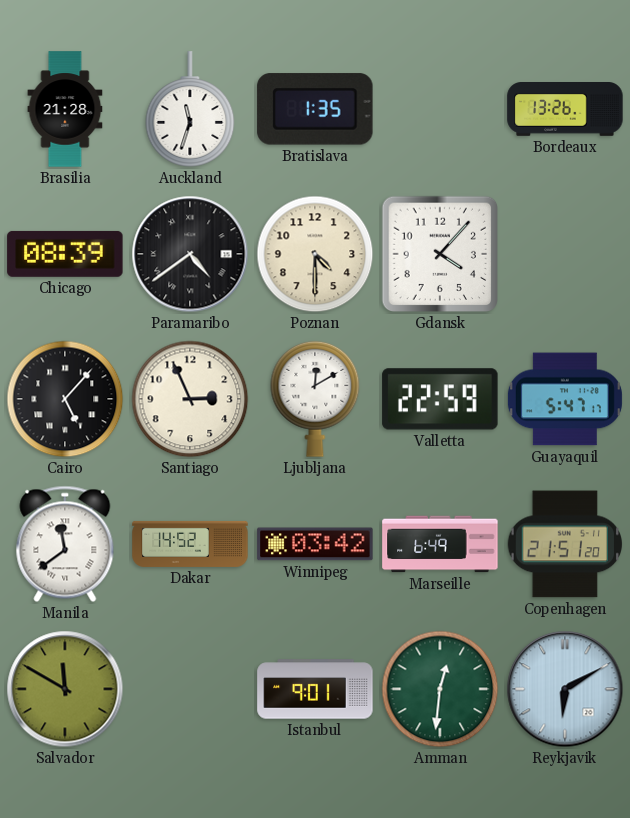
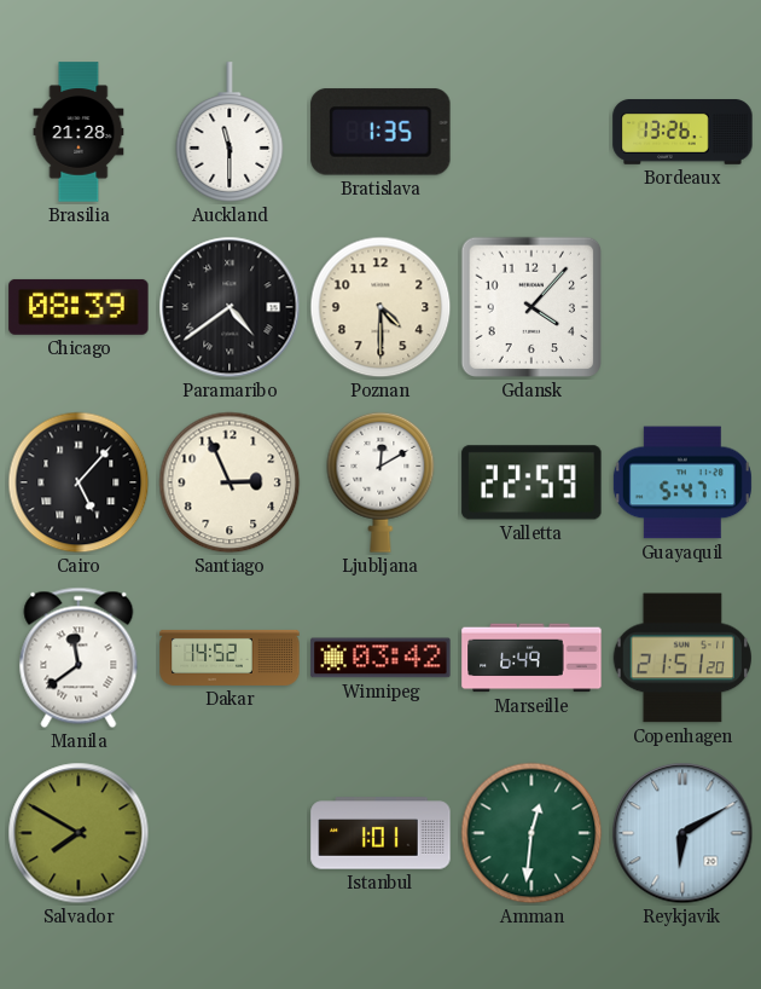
Auckland: 11:33 -> 11:30 (230, 132)
Salvador: 11:50 -> 7:50 (79, 833)
Istanbul: 9:01 -> 1:01 (380, 833)
